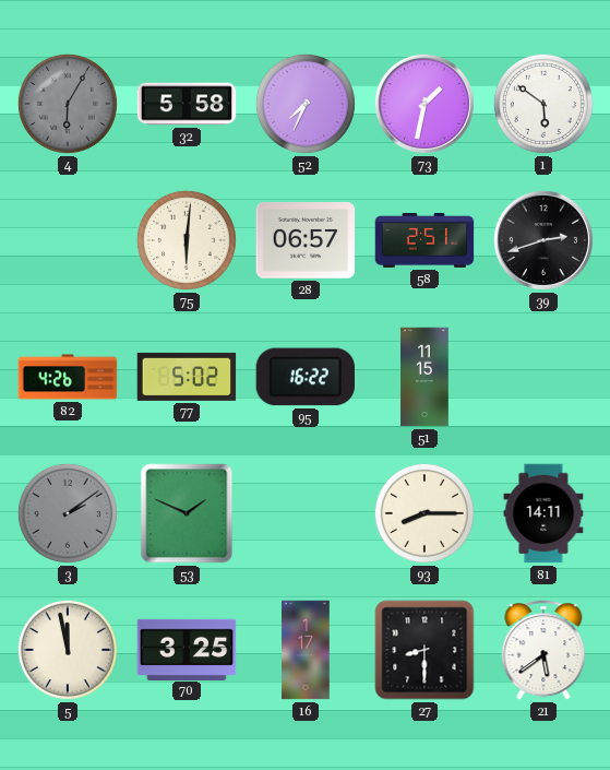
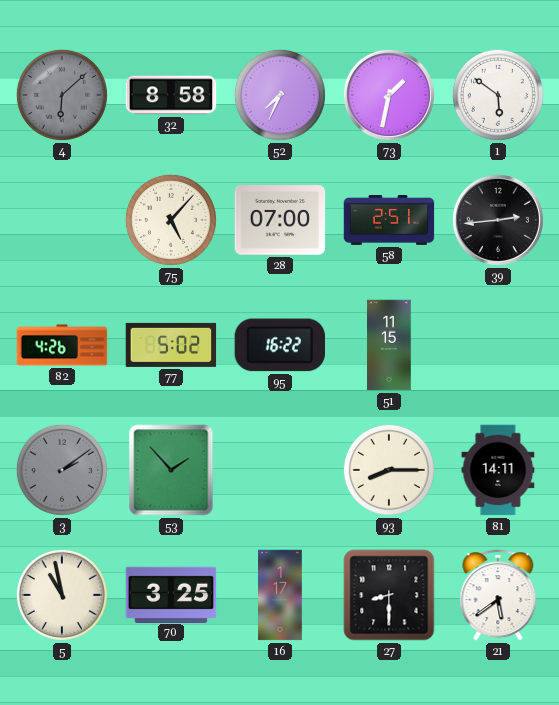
4: 6:05 -> 6:08 (62, 95)
32: 5:58 -> 8:58 (171, 95)
75: 6:01 -> 5:07 (171, 220)
28: 06:57 -> 07:00 (280, 220)
39: 2:42 -> 2:44 (498, 220)
53: 1:49 -> 1:53 (171, 470)
5: 11:58 -> 10:58 (62, 595)
